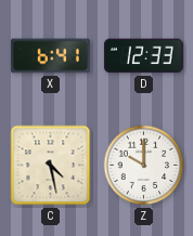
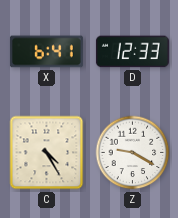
C: 4:28 -> 4:25 (47, 153)
Z: 10:00 -> 9:20 (133, 153)
